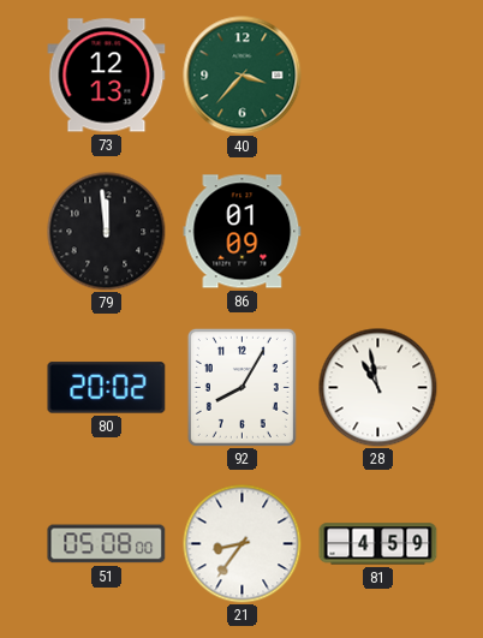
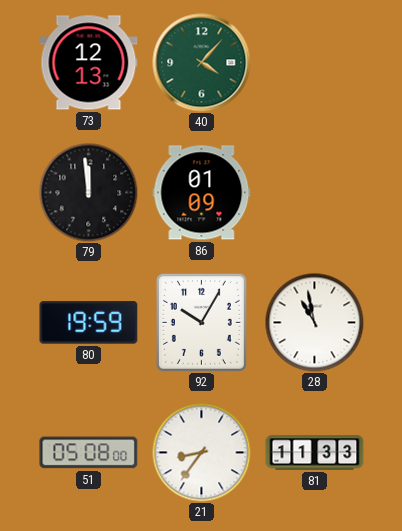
40: 3:37 -> 4:07 (202, 63)
80: 20:02 -> 19:59 (89, 323)
92: 8:05 -> 10:05 (201, 322)
81: 4:59 -> 11:33 (315, 453)
